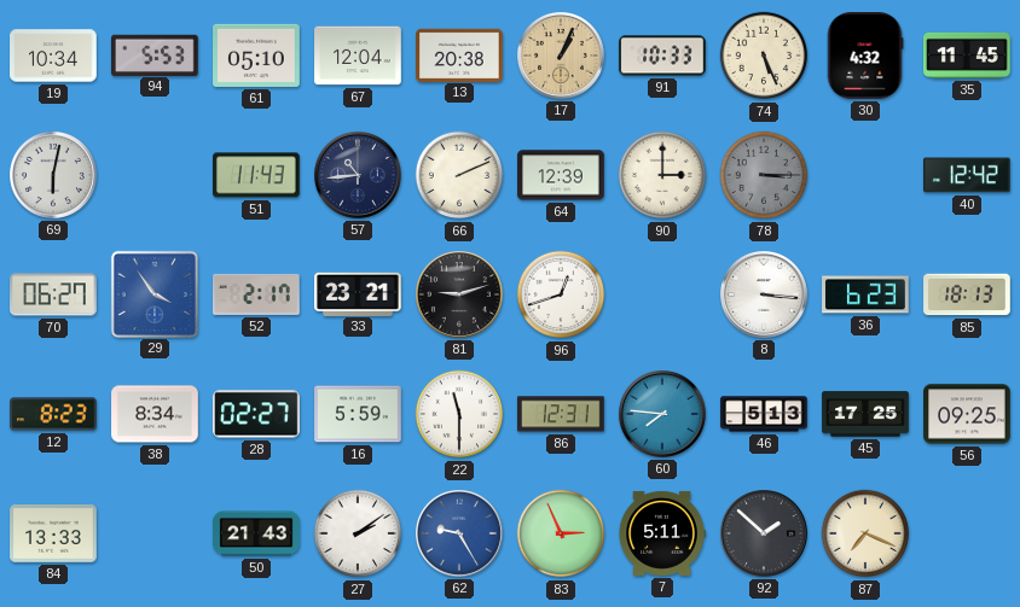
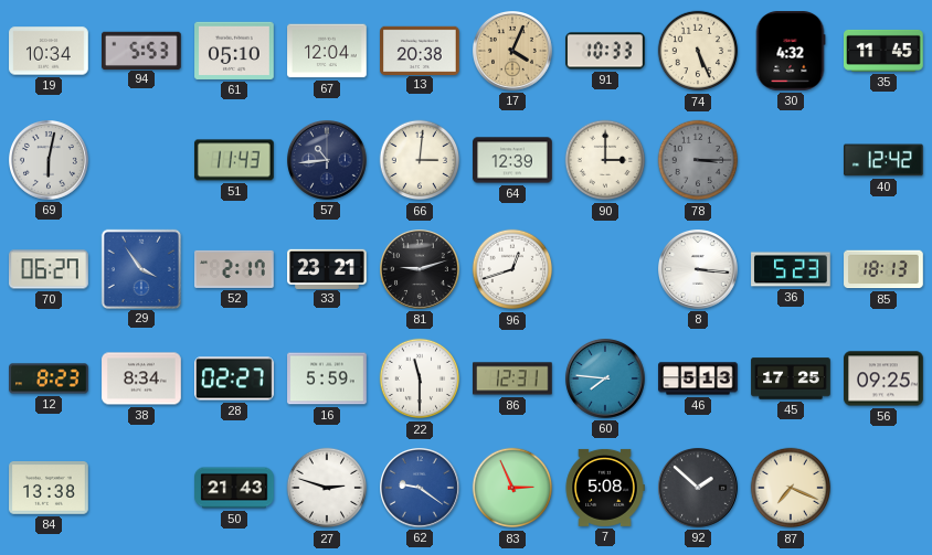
17: 1:04 -> 4:04 (513, 52)
66: 2:11 -> 3:01 (420, 160)
36: 6:23 -> 5:23 (791, 269)
84: 13:33 -> 13:38 (49, 488)
27: 2:09 -> 2:48 (327, 488)
62: 9:25 -> 9:21 (421, 489)
7: 5:11 -> 5:08 (605, 488)
